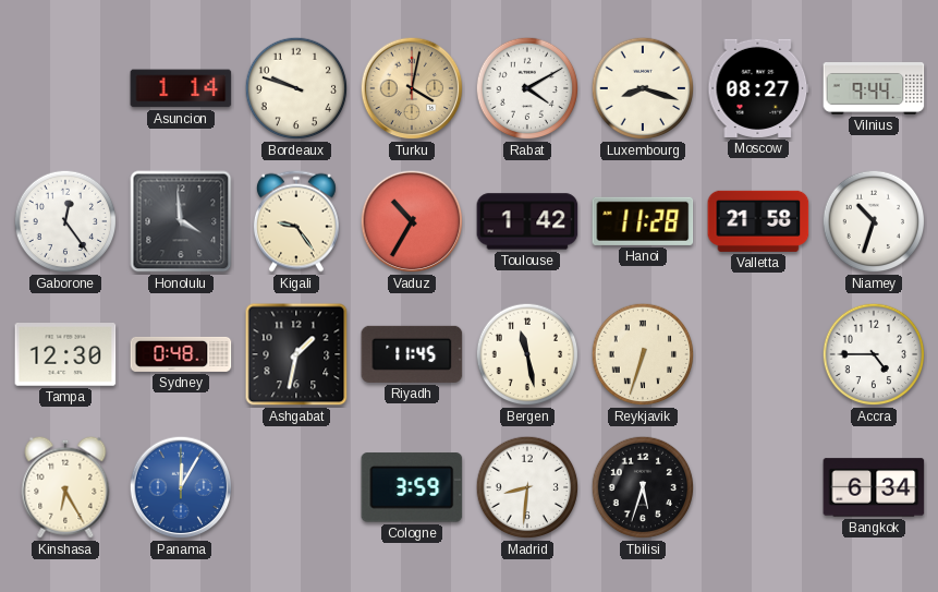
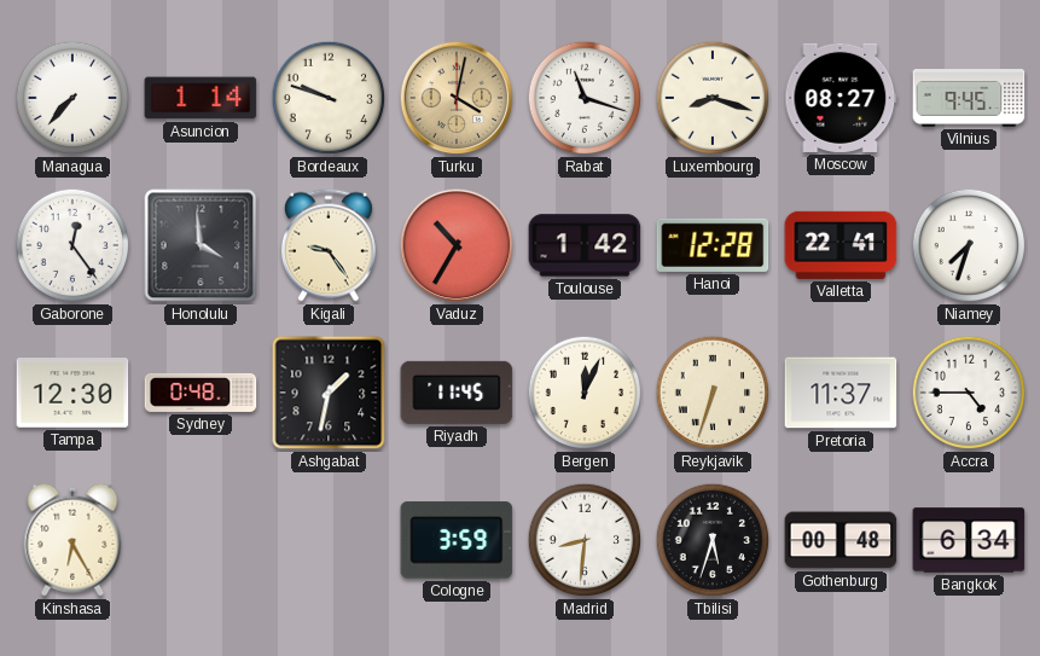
Managua: none -> 7:37 (72, 98)
Rabat: 4:10 -> 11:18 (585, 98)
Vilnius: 9:44 -> 9:45 (969, 99)
Hanoi: 11:28 -> 12:28 (713, 245)
Valletta: 21:58 -> 22:41 (841, 245)
Niamey: 10:33 -> 7:33 (969, 245)
Bergen: 11:28 -> 12:04 (585, 393)
Pretoria: none -> 11:37 (841, 393)
Panama: 12:05 -> none (181, 487)
Gothenburg: none -> 00:48 (841, 540)
